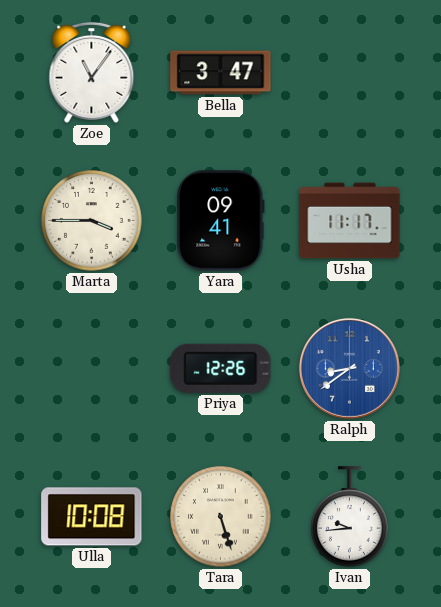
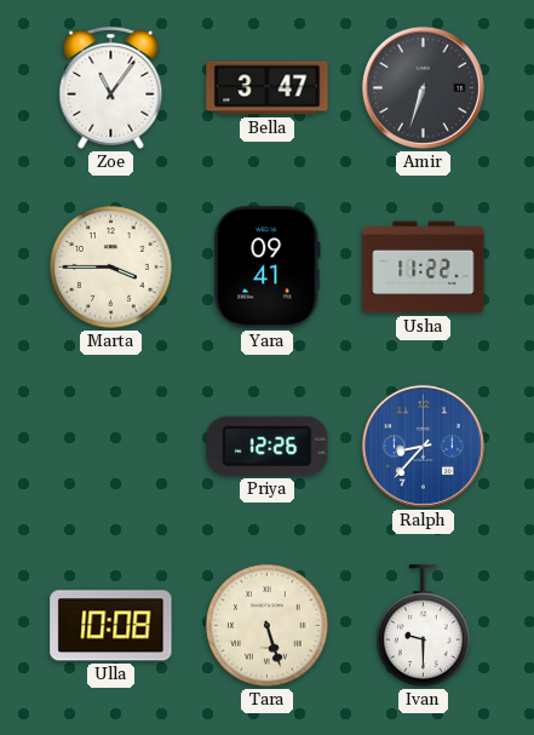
Amir: none -> 6:33 (423, 87)
Usha: 11:17 -> 11:22 (424, 268)
Ralph: 8:39 -> 8:37 (423, 446)
Ivan: 9:44 -> 9:30 (424, 626)
